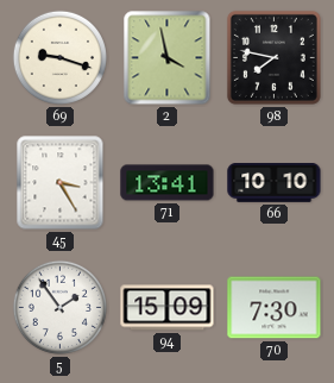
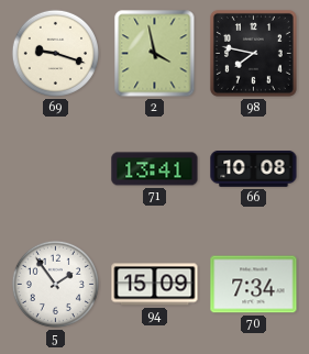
45: 3:25 -> none (61, 183)
66: 10:10 -> 10:08 (254, 169)
70: 7:30 -> 7:34 (254, 285)
